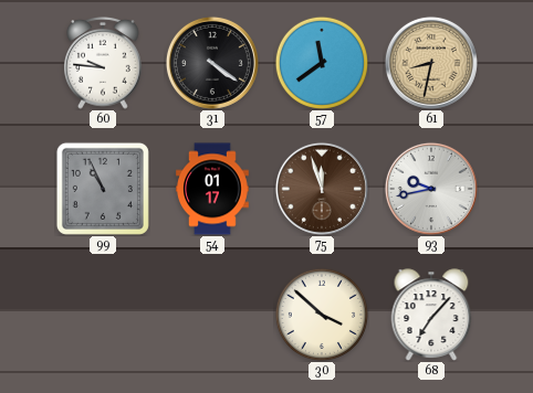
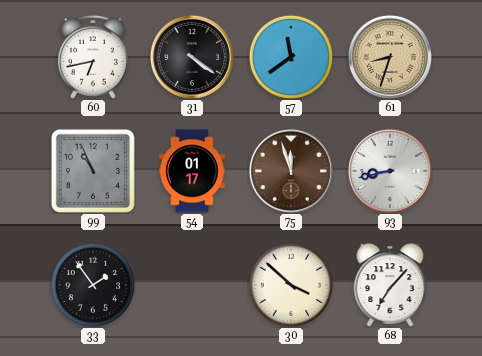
60: 9:46 -> 6:43 (94, 57)
61: 8:32 -> 8:33 (390, 57)
93: 9:43 -> 8:43 (390, 171)
33: none -> 1:54 (93, 285)
